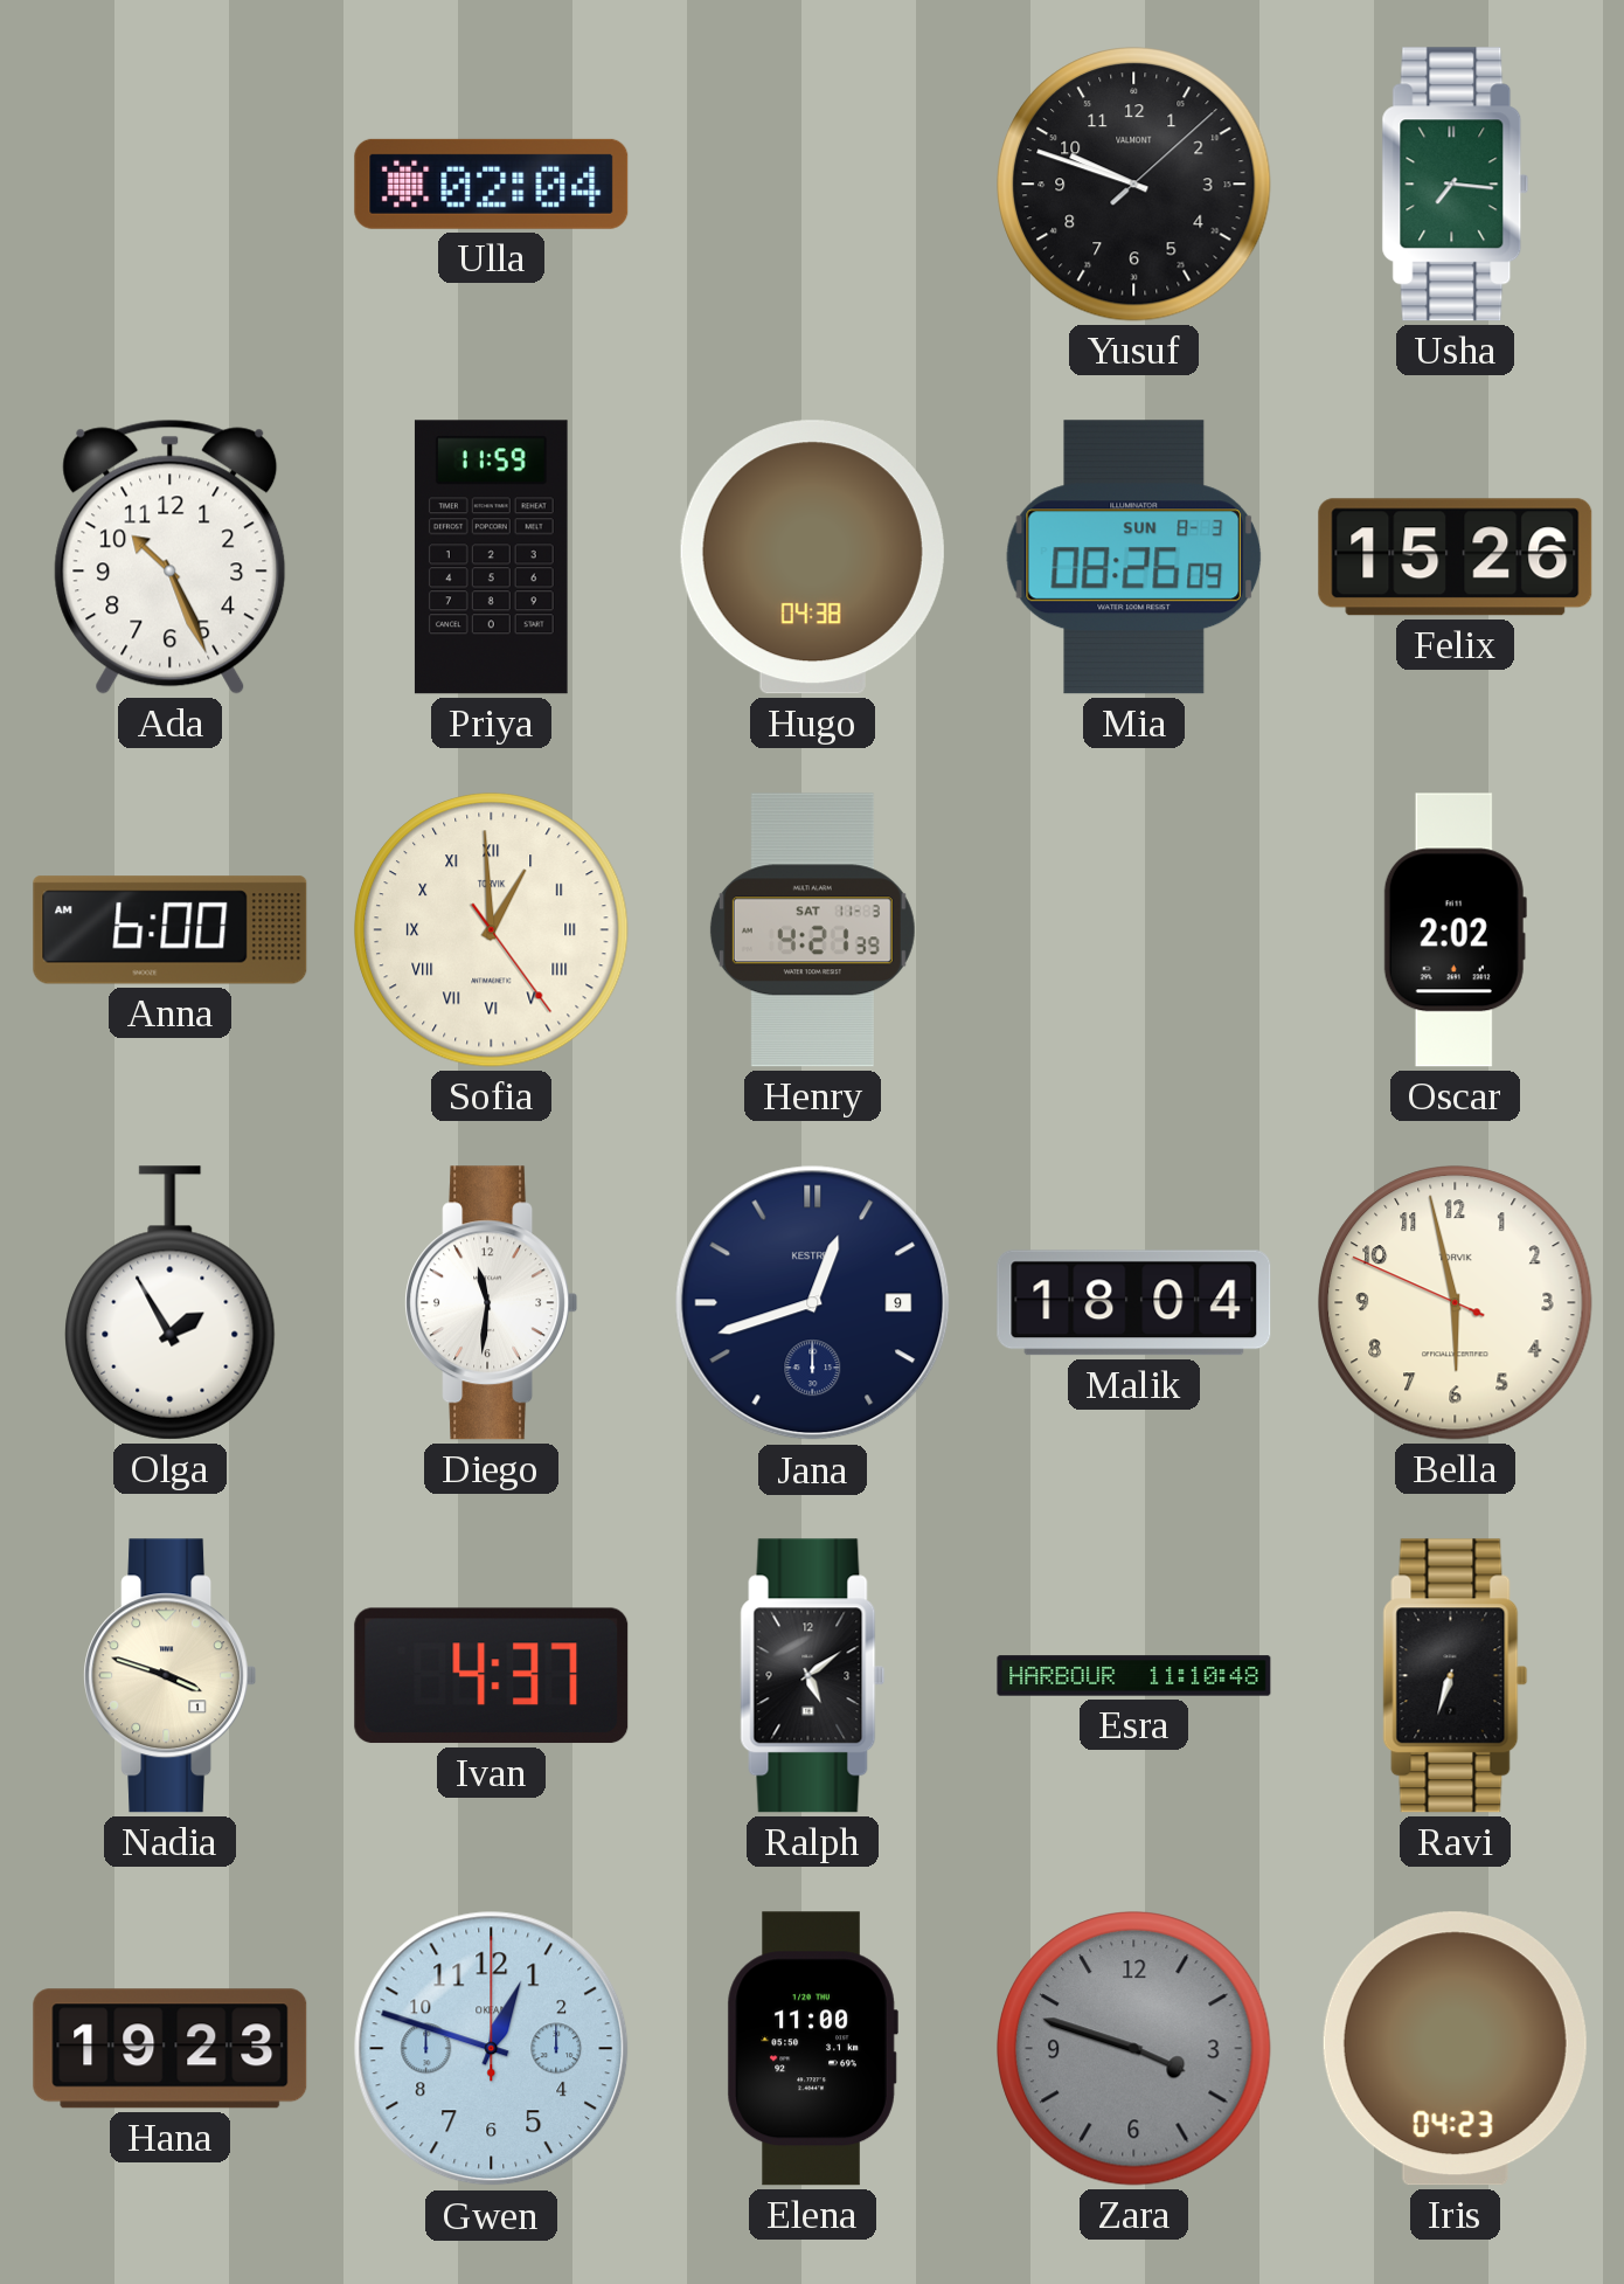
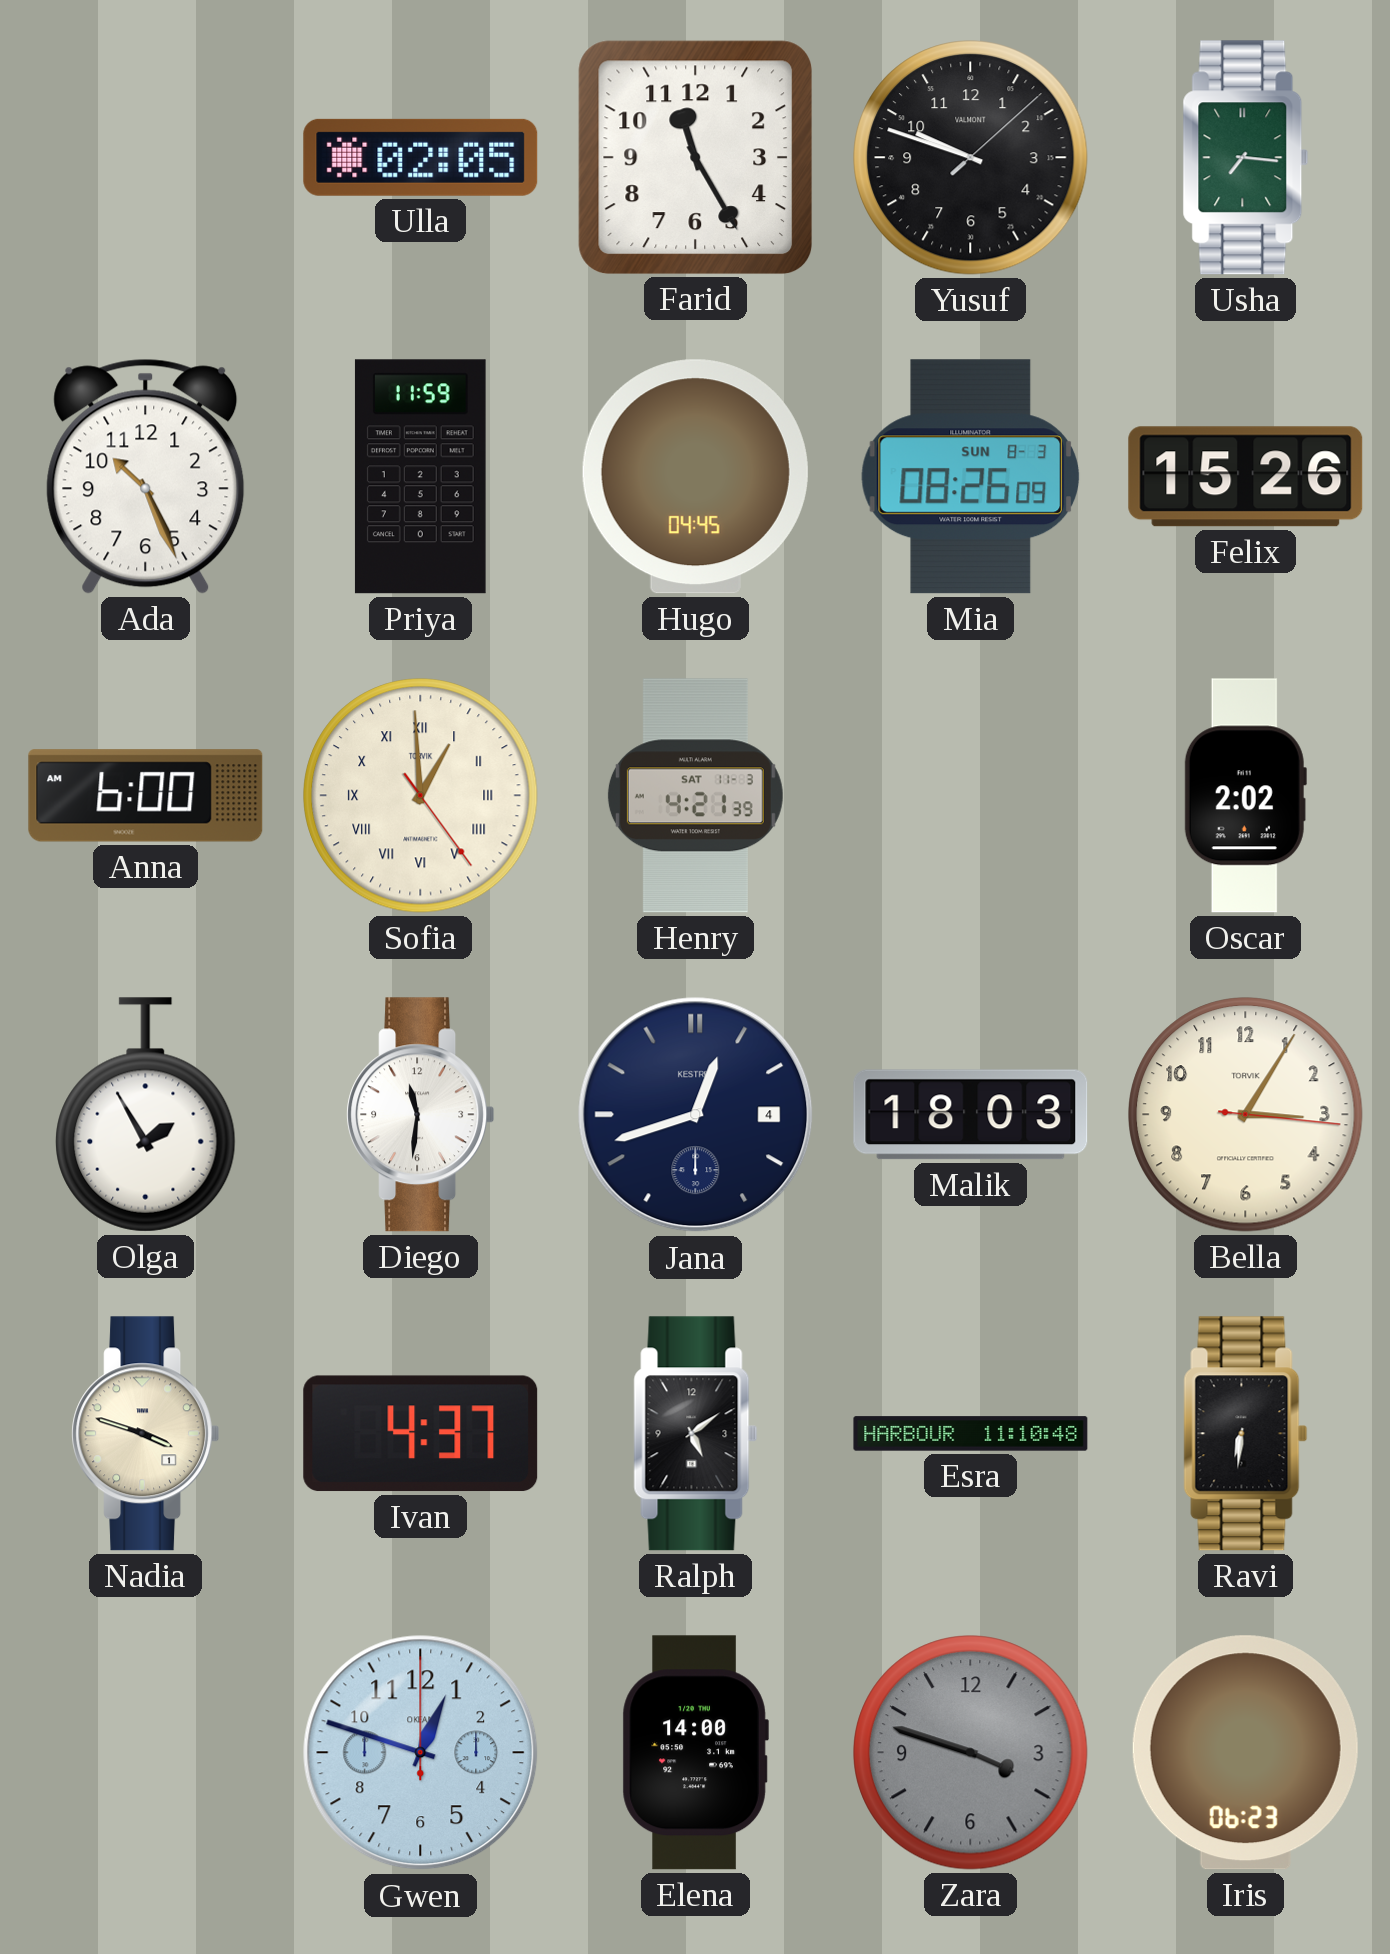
Ulla: 02:04 -> 02:05 (421, 157)
Farid: none -> 11:25 (695, 157)
Hugo: 04:38 -> 04:45 (695, 477)
Jana date: 9 -> 4 (696, 1115)
Malik: 18:04 -> 18:03 (971, 1115)
Bella: 5:57 -> 3:05 (1246, 1115)
Ravi: 6:33 -> 6:31 (1246, 1434)
Hana: 19:23 -> none (171, 2049)
Elena: 11:00 -> 14:00 (695, 1753)
Iris: 04:23 -> 06:23 (1245, 1753)
